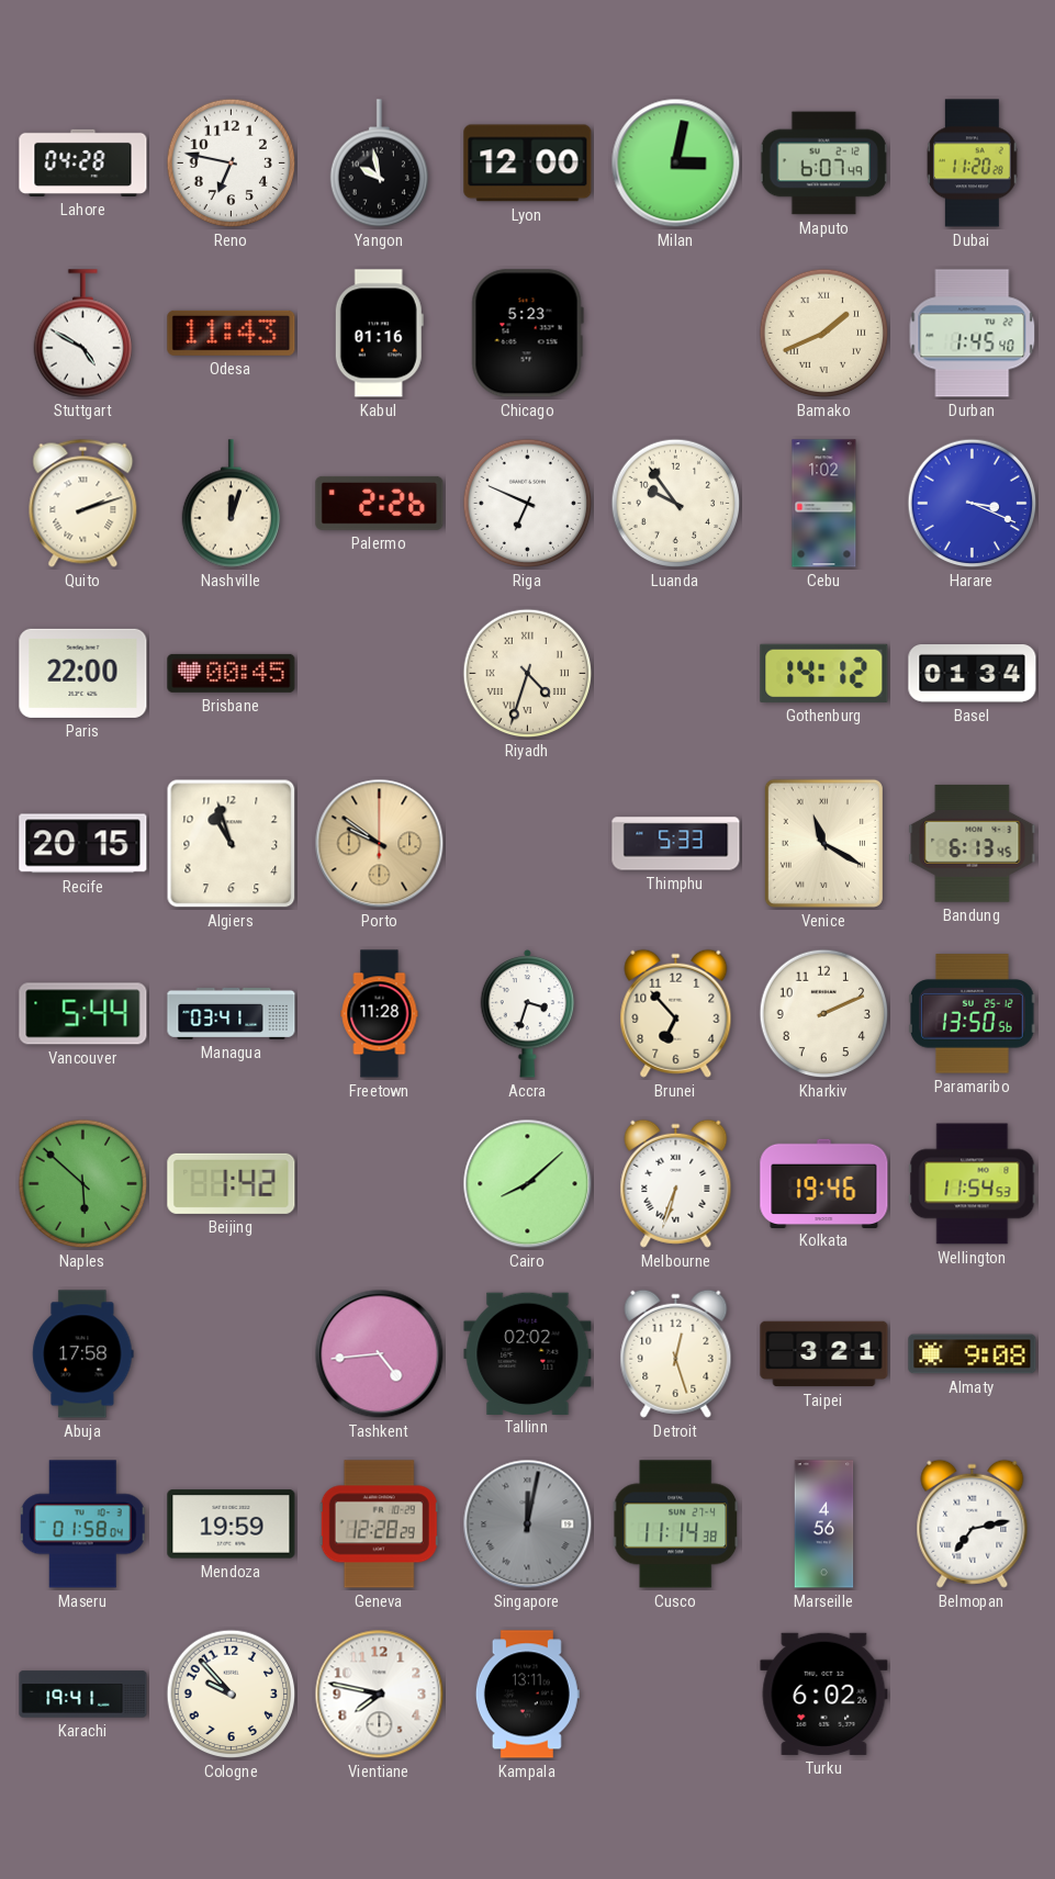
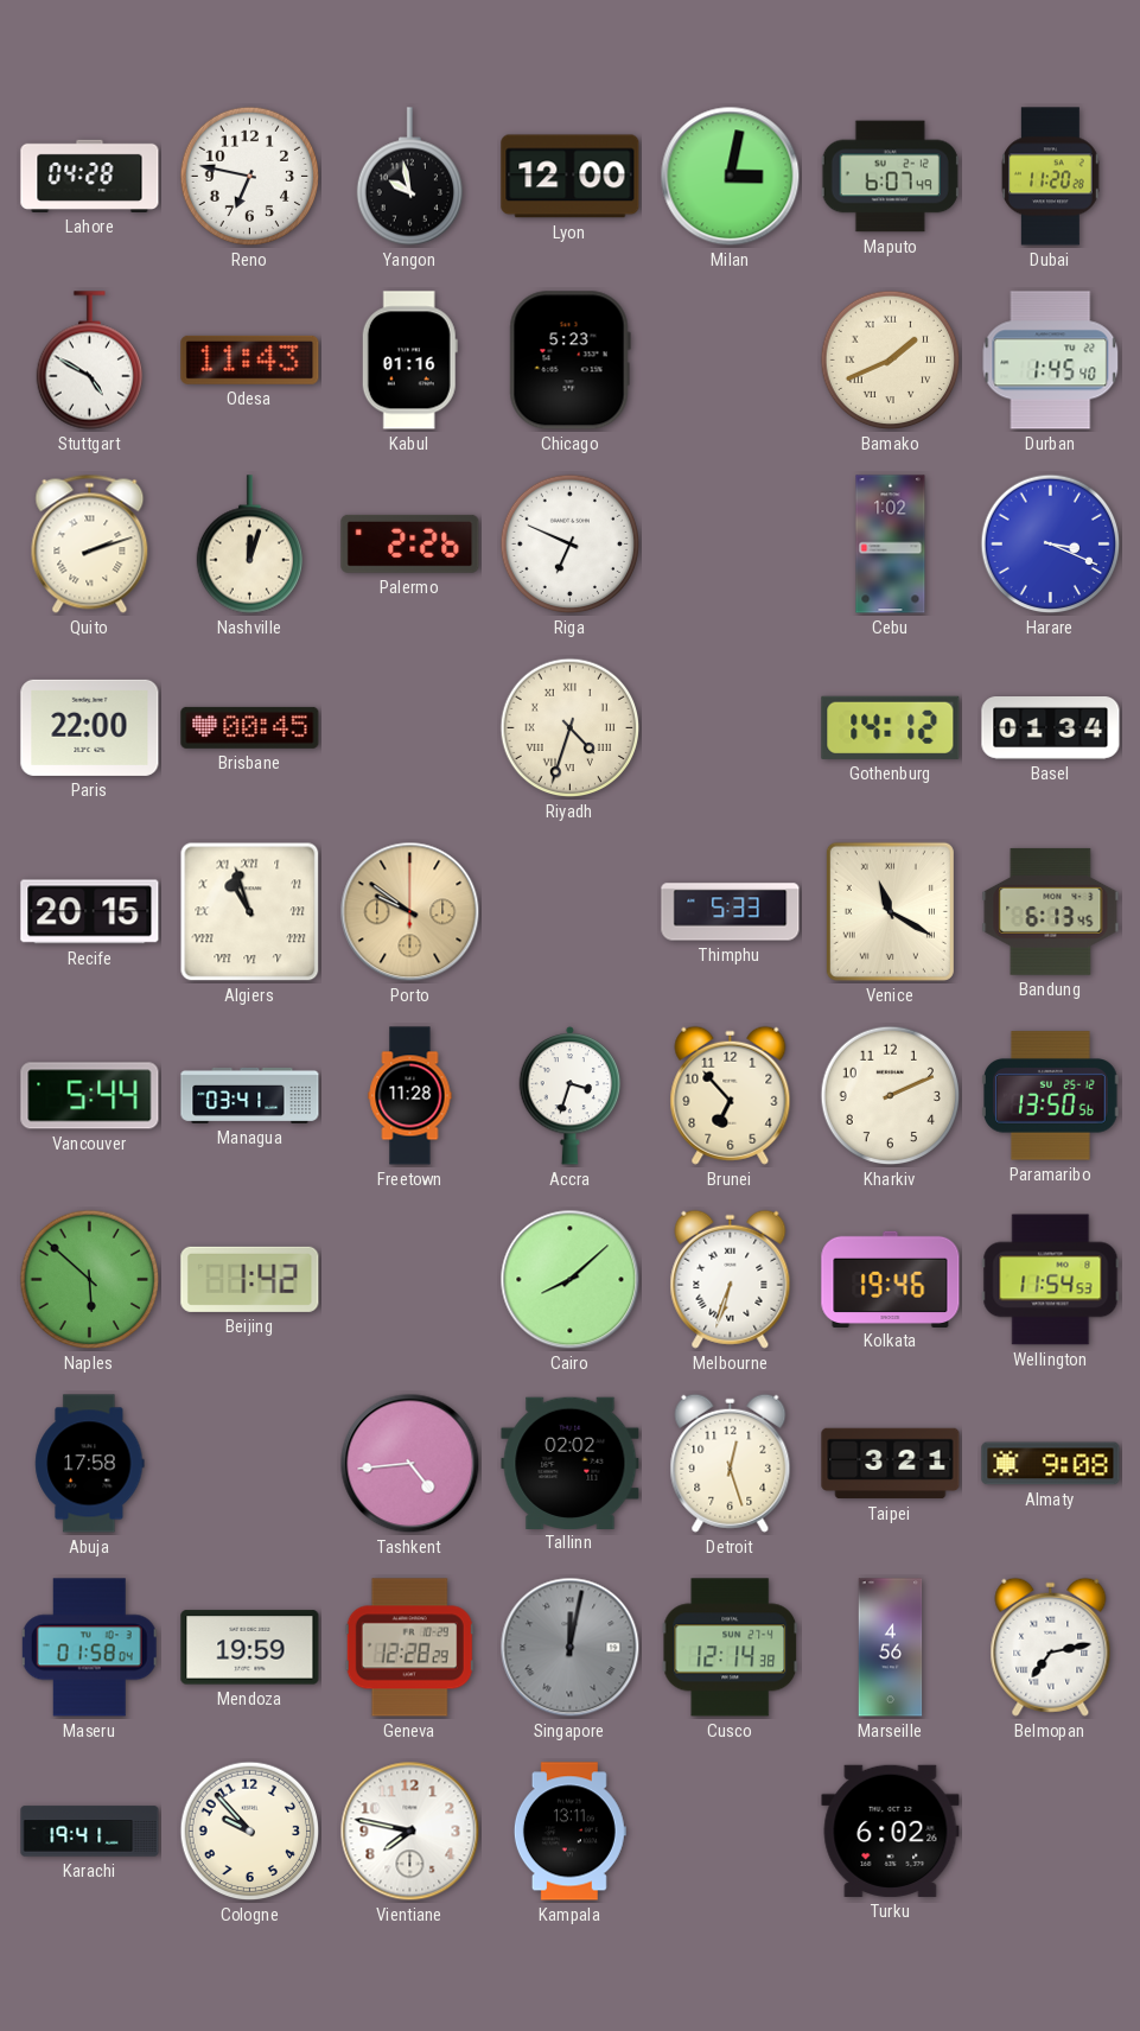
Luanda: 9:54 -> none (676, 504)
Algiers numerals: Arabic -> Roman (250, 912)
Cusco: 11:14 -> 12:14 (731, 1648)
